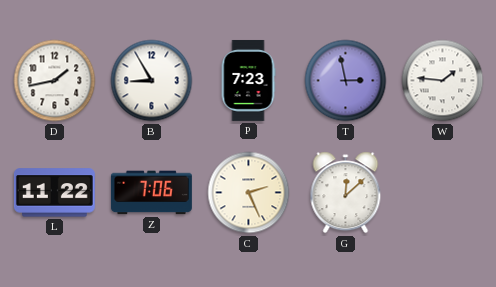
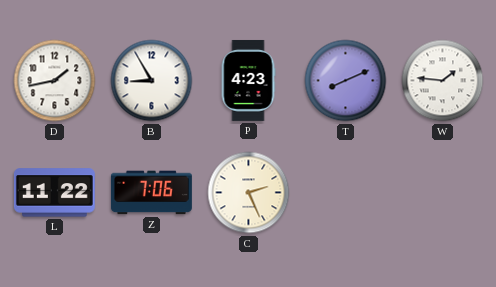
P: 7:23 -> 4:23 (248, 80)
T: 2:58 -> 8:11 (346, 81)
G: 12:08 -> none (346, 193)
